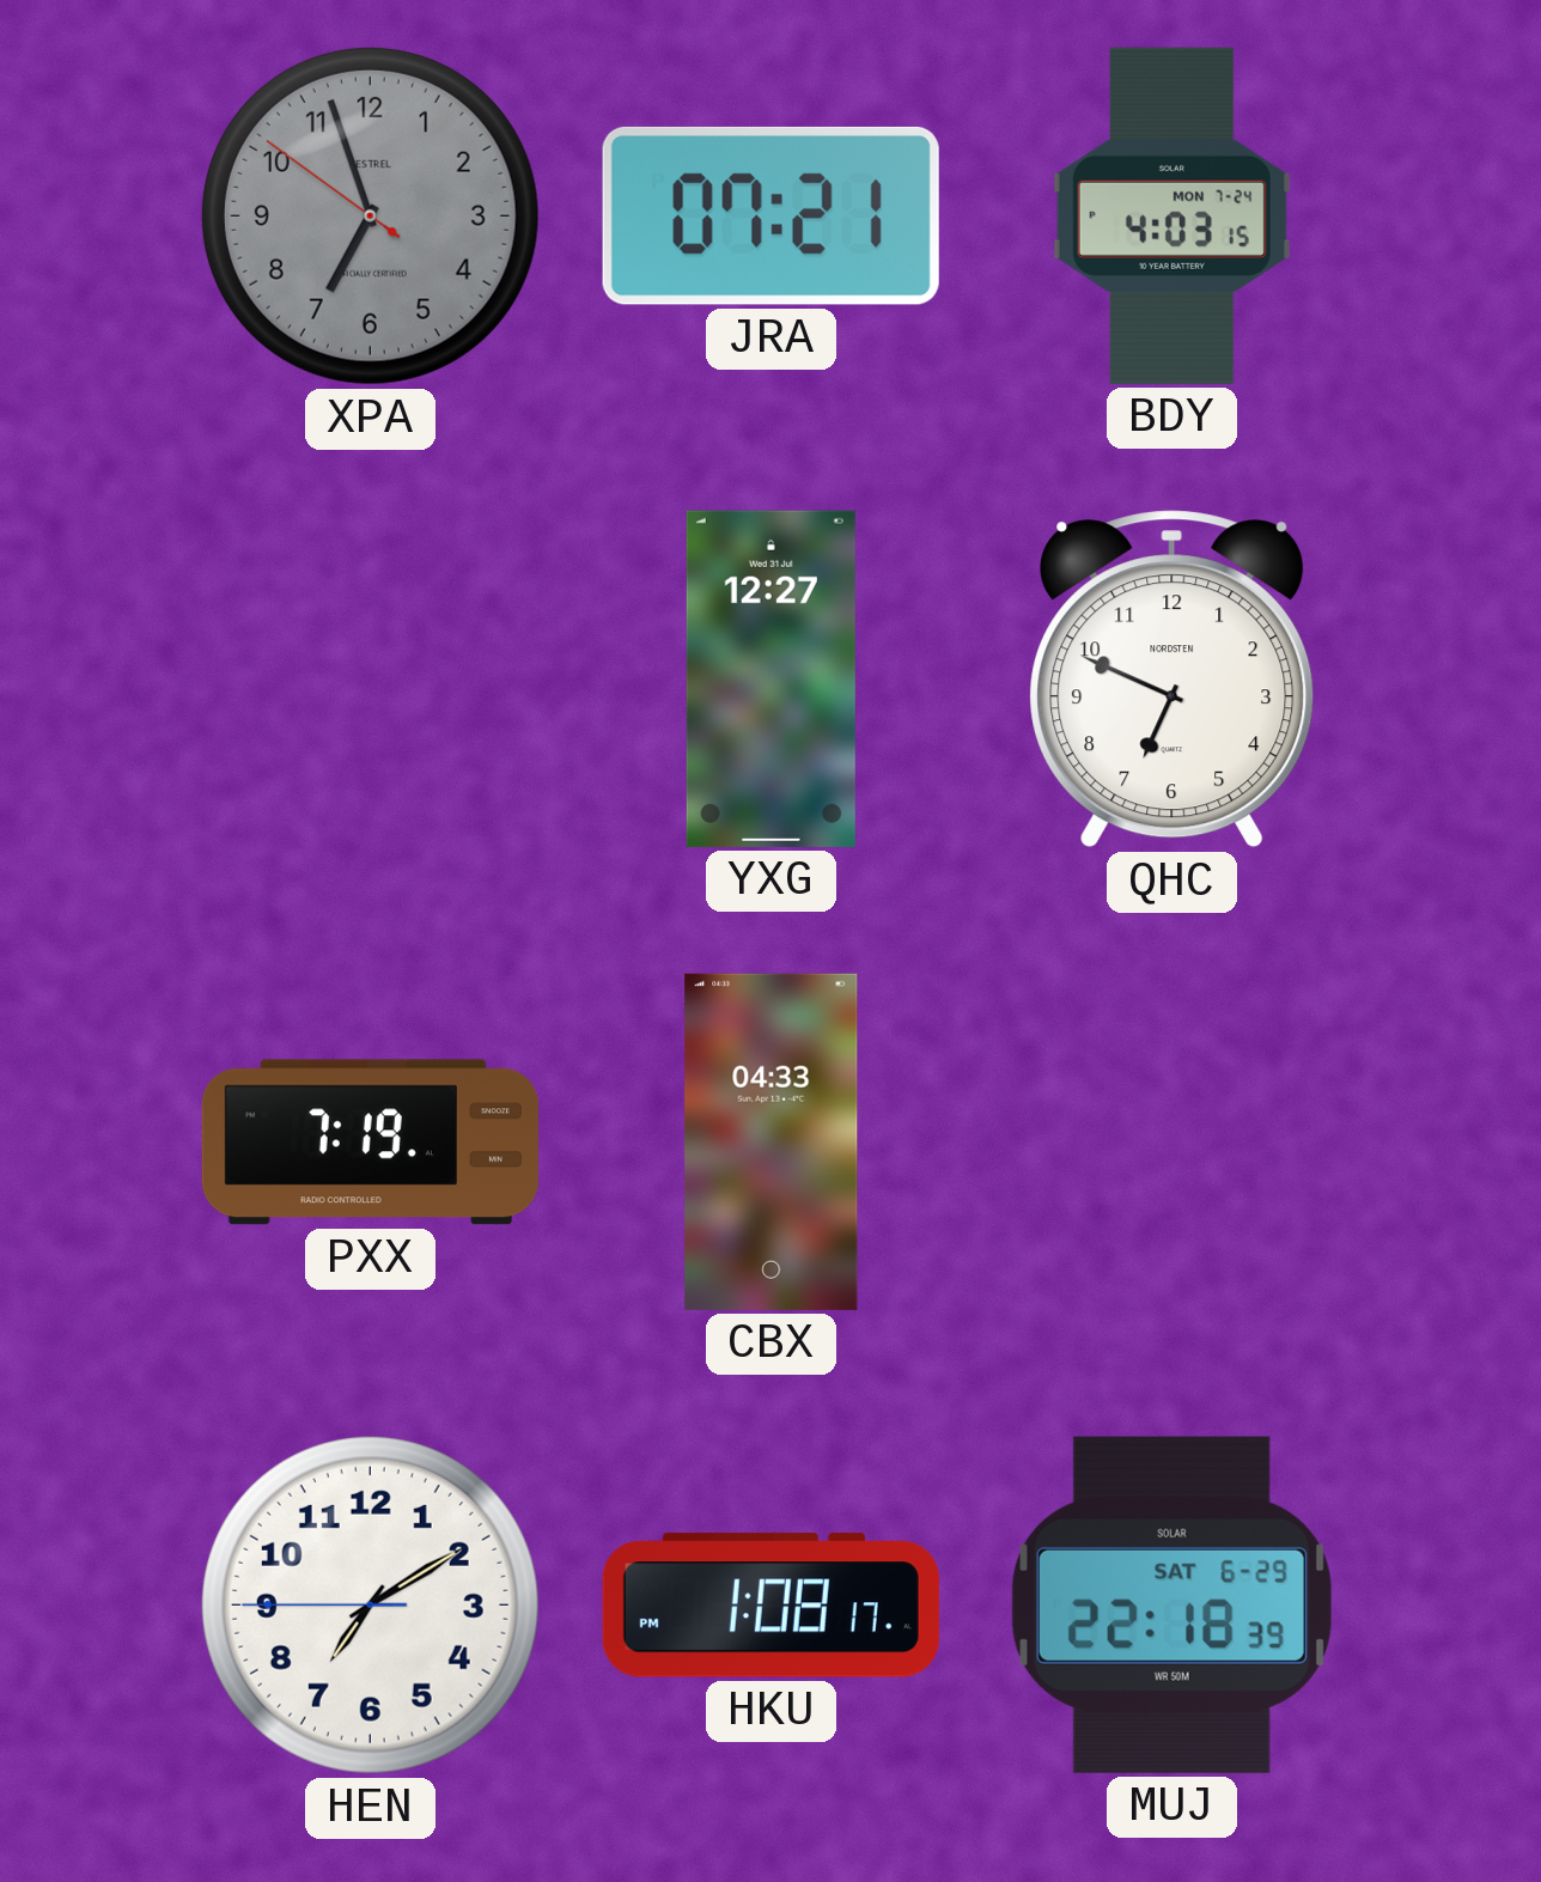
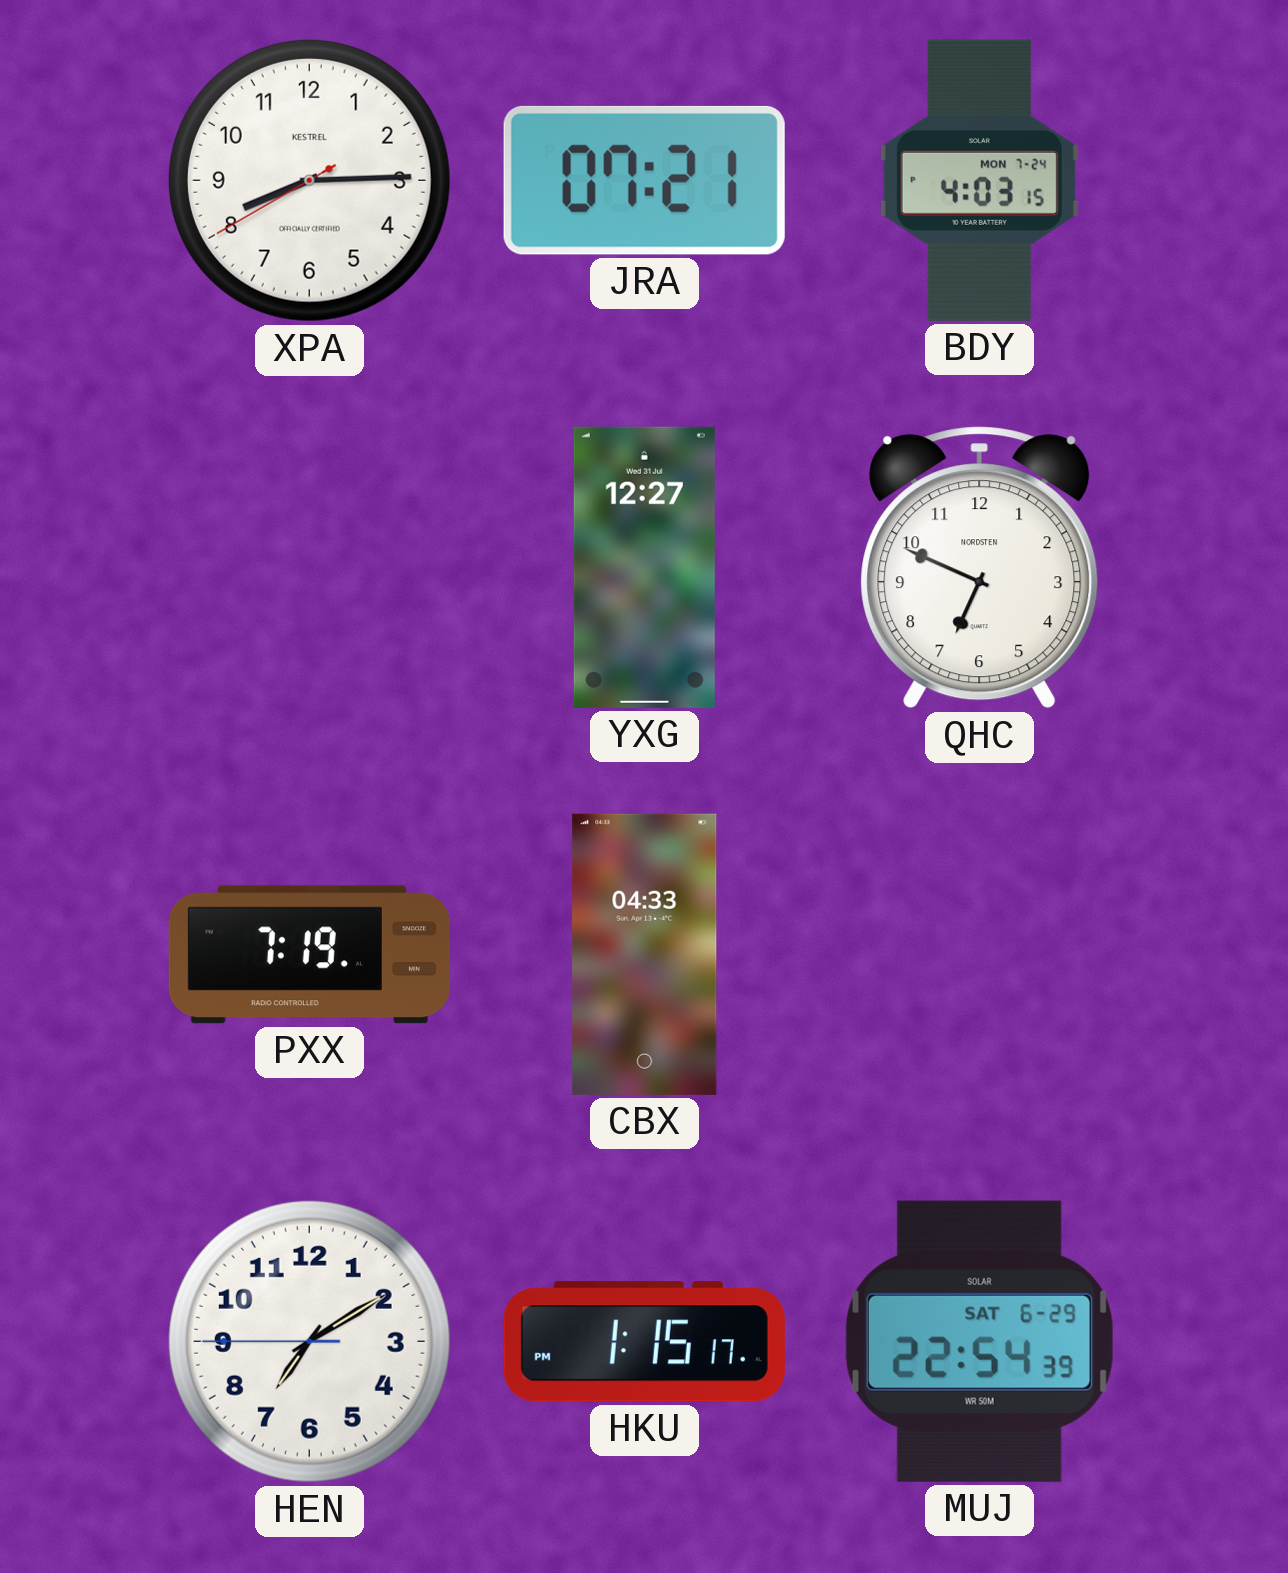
XPA: 6:56 -> 8:14 (309, 180)
XPA dial: grey -> white (309, 180)
HKU: 1:08 -> 1:15 (644, 1342)
MUJ: 22:18 -> 22:54 (979, 1341)
